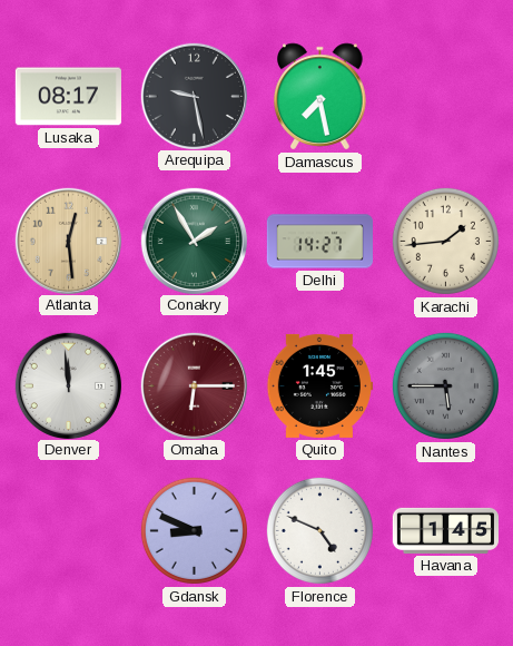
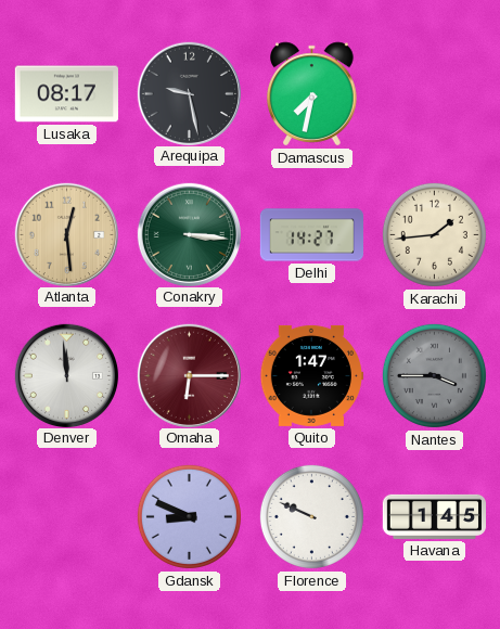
Damascus: 7:28 -> 7:32 (312, 94)
Conakry: 1:55 -> 3:16 (189, 234)
Quito: 1:45 -> 1:47 (311, 375)
Nantes: 5:45 -> 3:45 (434, 375)
Florence: 4:49 -> 9:49 (311, 516)
